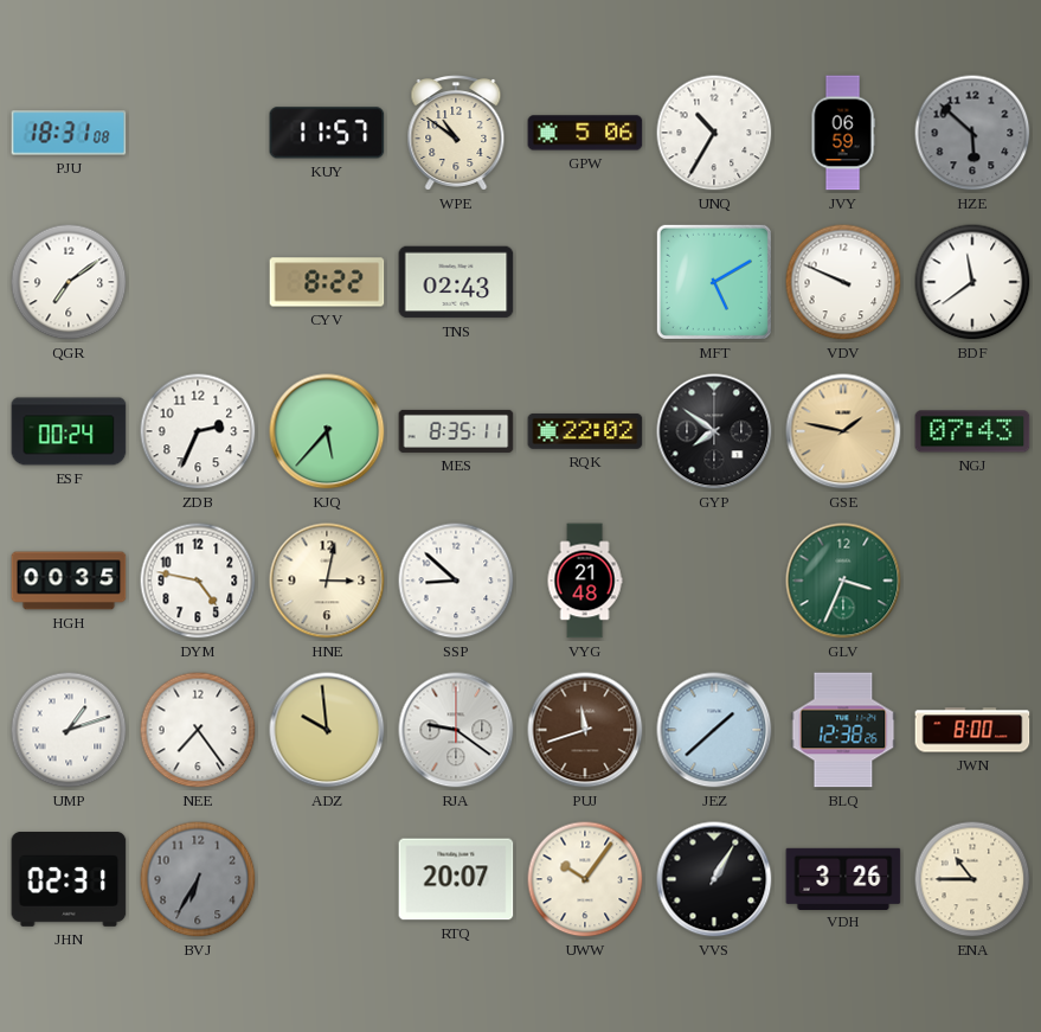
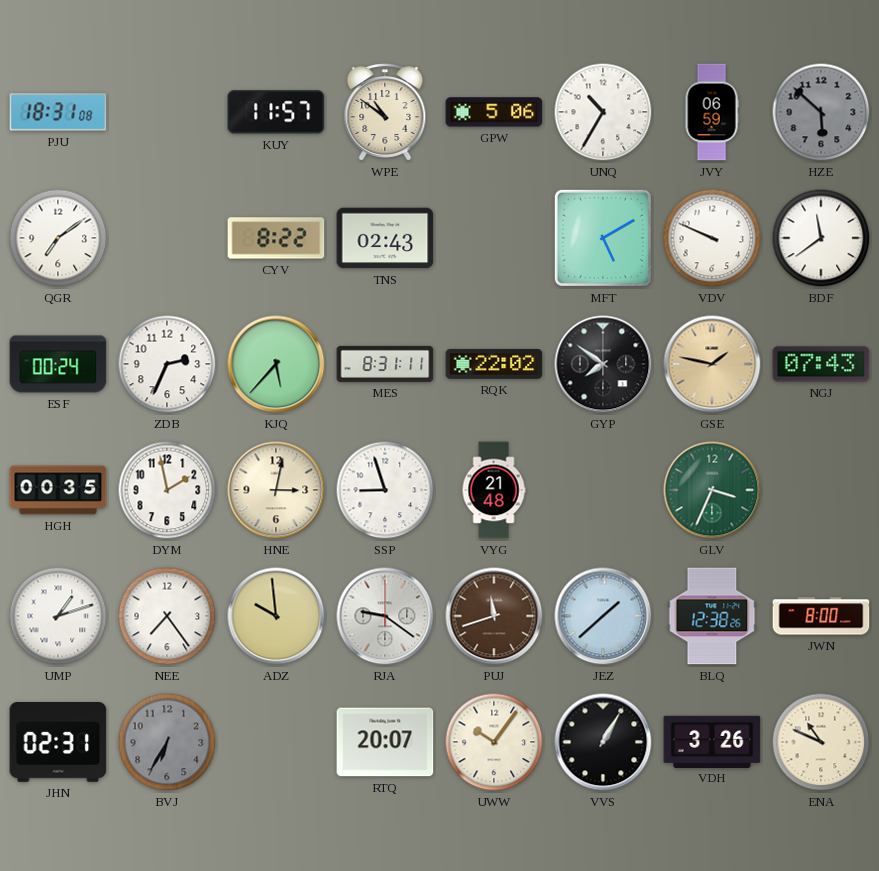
MES: 8:35 -> 8:31 (385, 364)
DYM: 4:47 -> 1:58 (167, 490)
SSP: 8:52 -> 8:57 (385, 490)
ENA: 10:45 -> 10:49 (821, 742)
